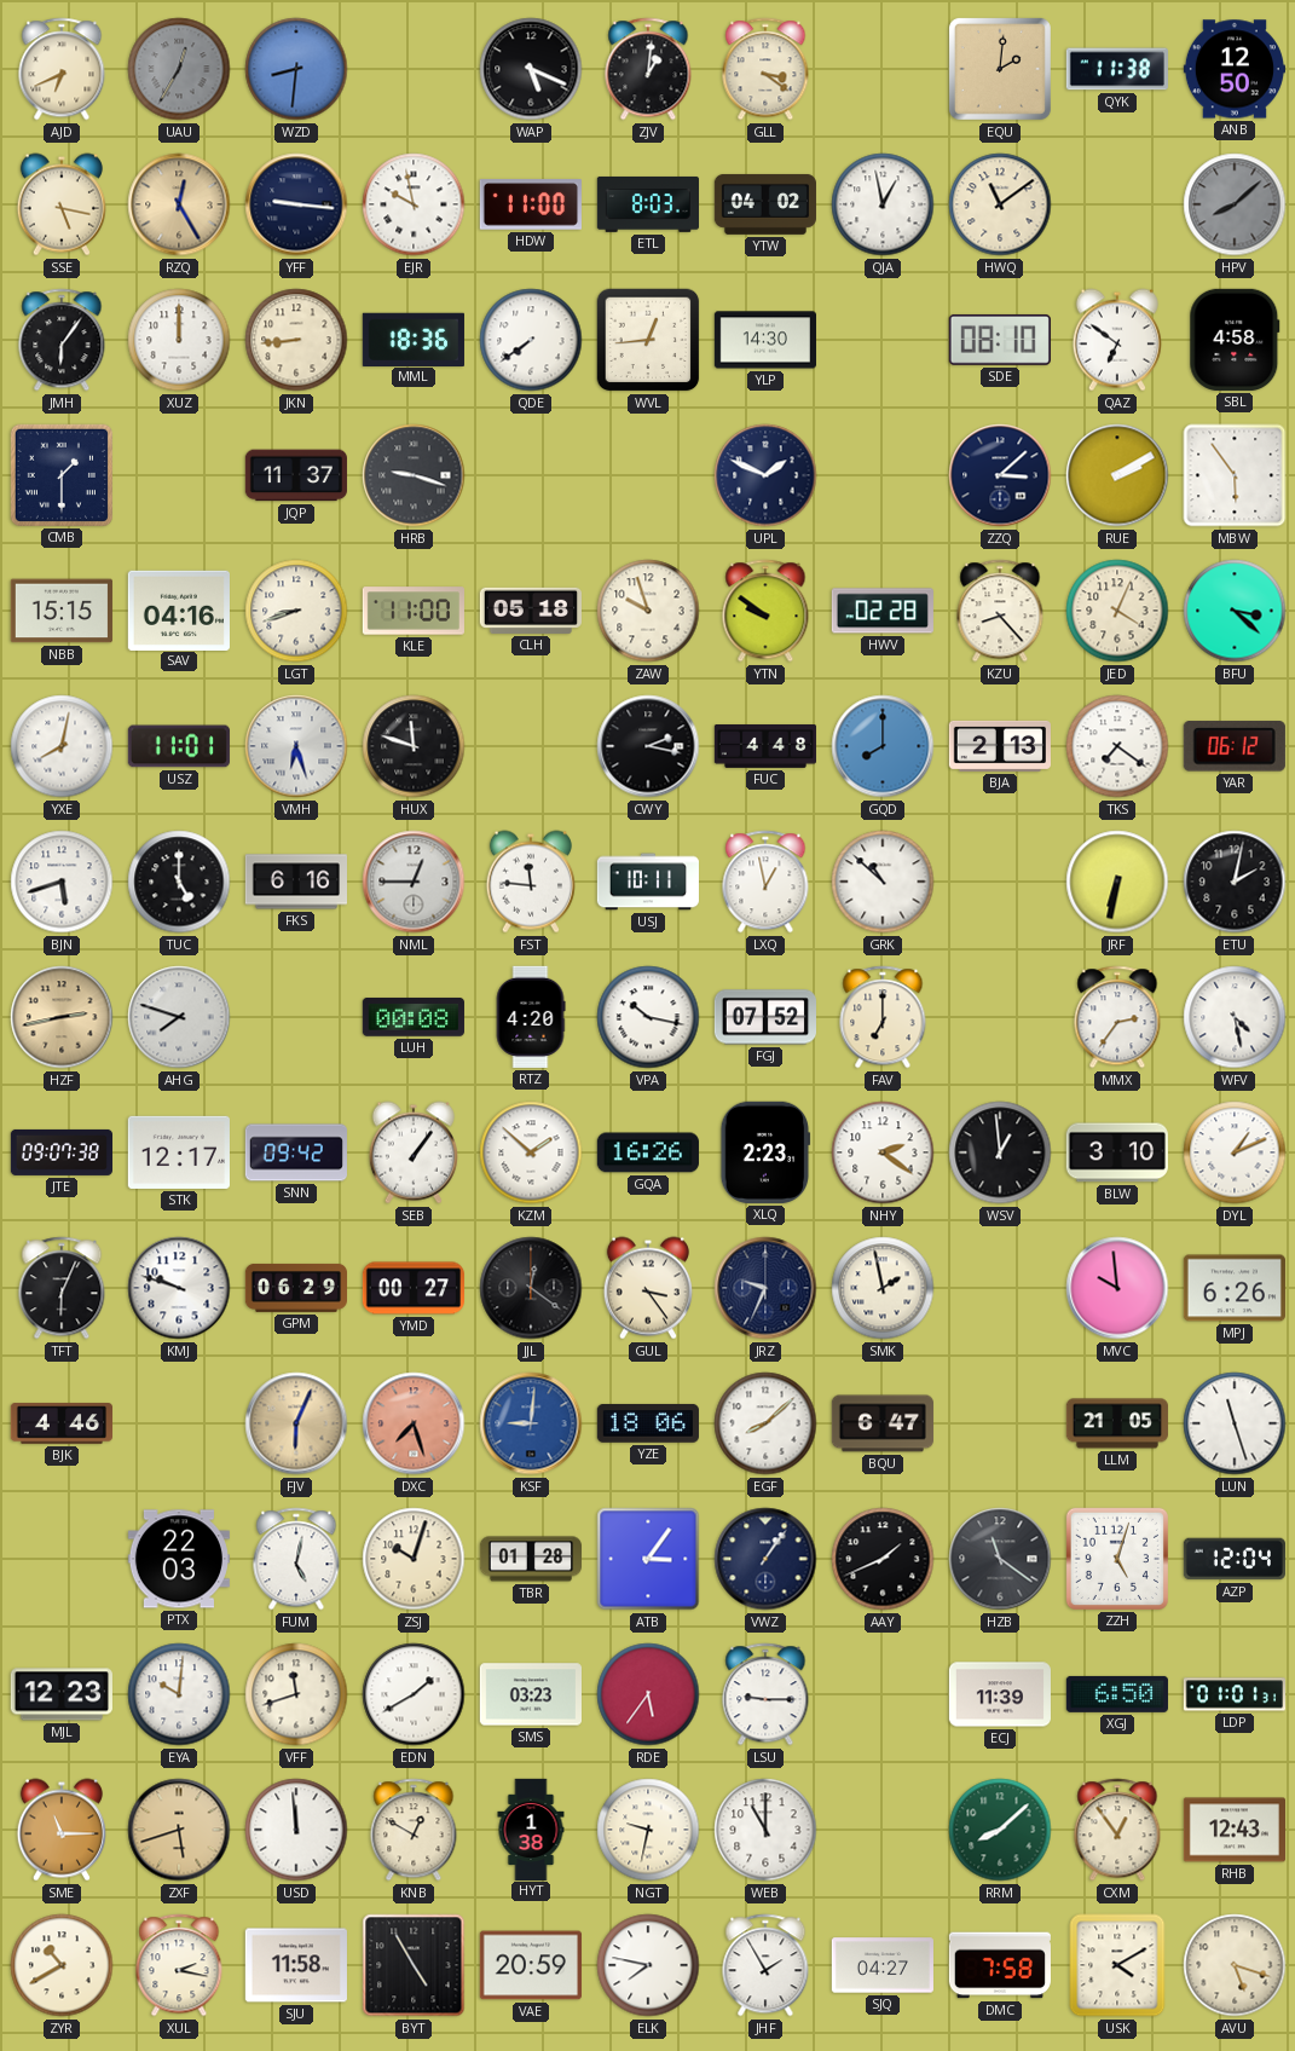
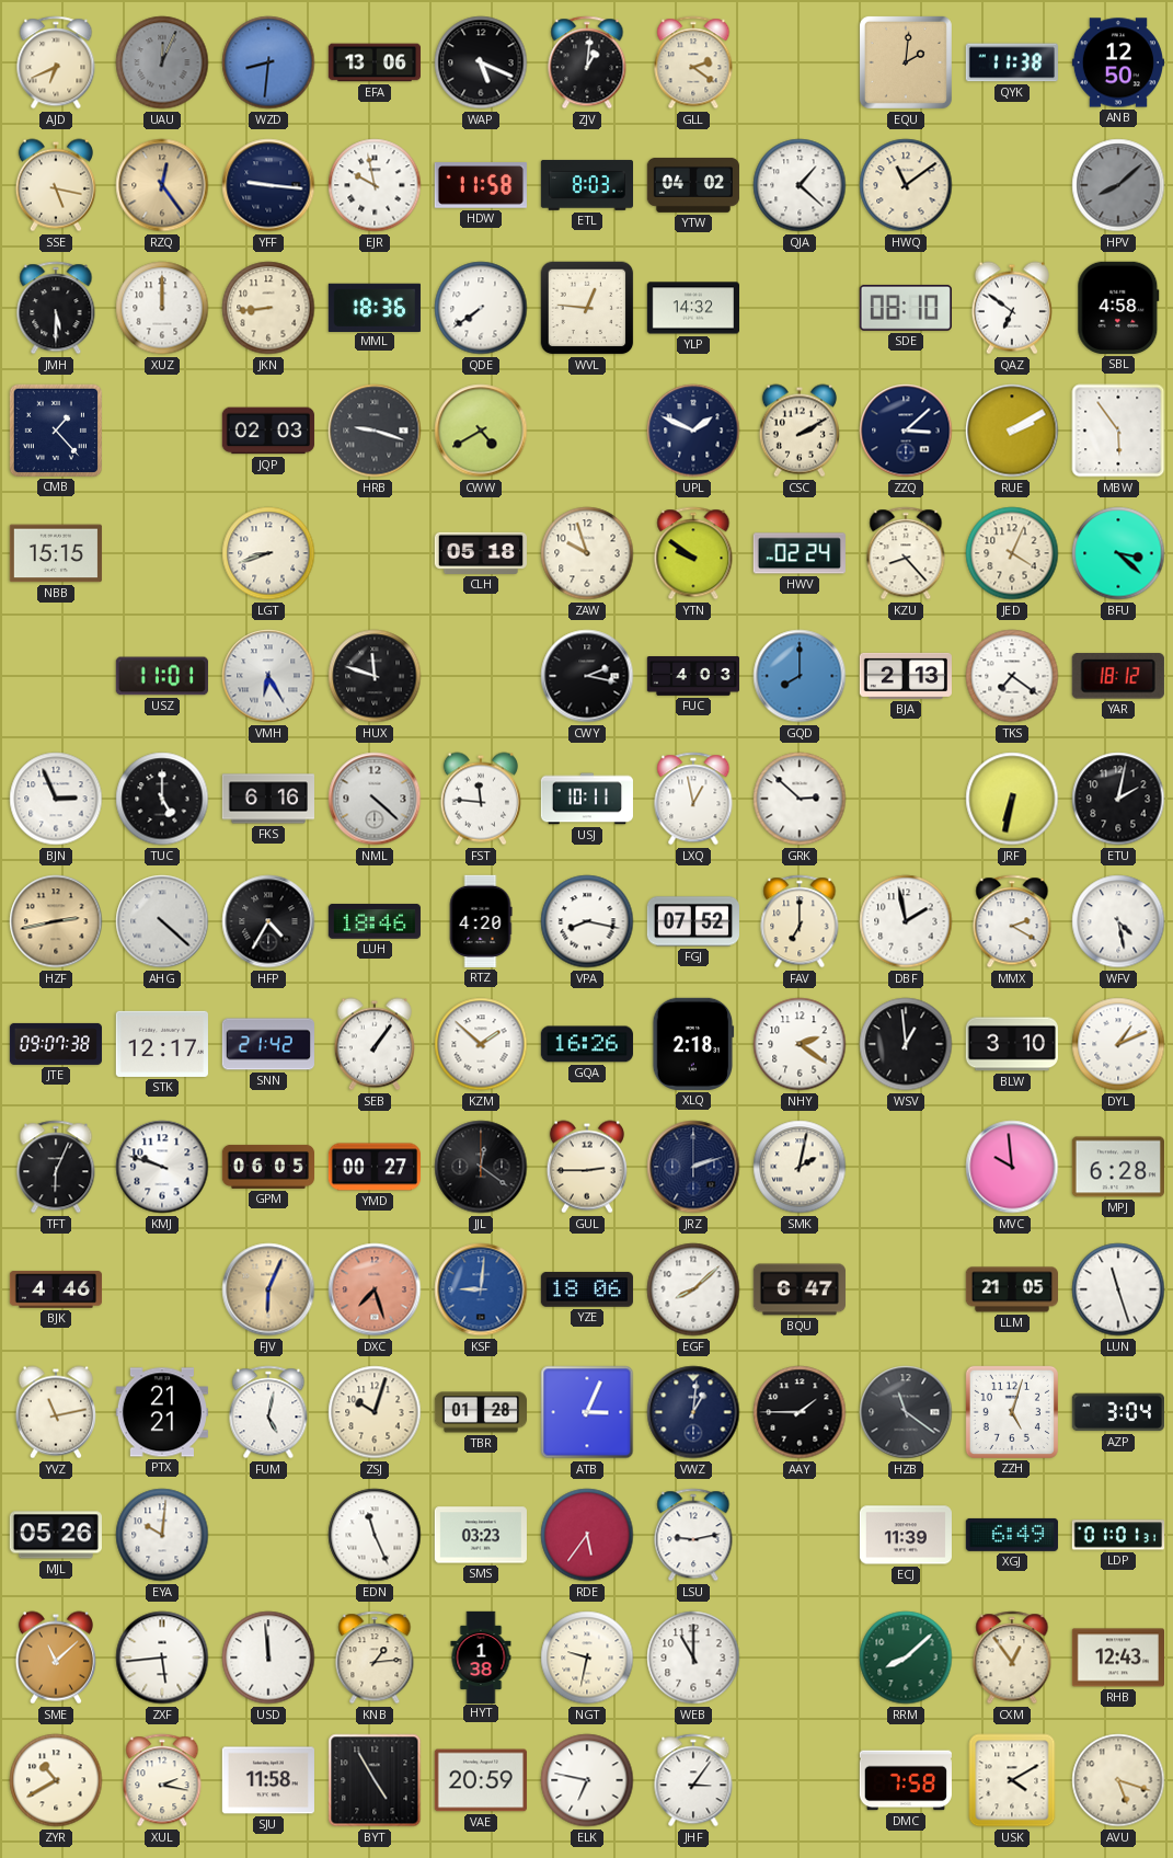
UAU: 12:35 -> 12:04 (162, 62)
EFA: none -> 13:06 (373, 62)
GLL: 3:21 -> 2:21 (693, 62)
RZQ: 12:25 -> 12:24 (162, 185)
HDW: 11:00 -> 11:58 (481, 185)
QJA: 12:58 -> 1:22 (800, 185)
JMH: 6:06 -> 5:30 (56, 308)
WVL: 12:44 -> 12:46 (587, 308)
YLP: 14:30 -> 14:32 (692, 308)
CMB: 1:30 -> 1:23 (56, 431)
JQP: 11:37 -> 02:03 (268, 431)
CWW: none -> 4:40 (481, 431)
CSC: none -> 2:10 (800, 431)
SAV: 04:16 -> none (179, 609)
KLE: 11:00 -> none (414, 611)
HWV: 02:28 -> 02:24 (800, 553)
YXE: 8:02 -> none (62, 746)
VMH: 6:27 -> 6:25 (268, 676)
FUC: 4:48 -> 4:03 (692, 677)
YAR: 06:12 -> 18:12 (1118, 676)
BJN: 5:42 -> 2:56 (56, 799)
NML: 12:45 -> 4:22 (375, 799)
GRK: 10:52 -> 2:52 (800, 799)
AHG: 7:48 -> 4:22 (162, 921)
HFP: none -> 4:35 (268, 921)
LUH: 00:08 -> 18:46 (375, 921)
VPA: 10:17 -> 8:17 (587, 921)
DBF: none -> 1:58 (906, 921)
MMX: 2:36 -> 2:20 (1012, 921)
SNN: 09:42 -> 21:42 (268, 1044)
XLQ: 2:23 -> 2:18 (693, 1044)
GPM: 06:29 -> 06:05 (267, 1167)
GUL: 3:24 -> 2:45 (587, 1167)
JRZ: 9:34 -> 2:12 (693, 1167)
SMK: 1:58 -> 2:02 (800, 1167)
MPJ: 6:26 -> 6:28 (1118, 1167)
YVZ: none -> 11:13 (56, 1412)
PTX: 22:03 -> 21:21 (162, 1412)
ATB: 3:06 -> 3:04 (587, 1412)
VWZ: 1:06 -> 1:01 (693, 1412)
AAY: 1:41 -> 1:45 (800, 1412)
AZP: 12:04 -> 3:04 (1118, 1412)
MJL: 12:23 -> 05:26 (56, 1535)
VFF: 11:42 -> none (296, 1694)
EDN: 1:40 -> 11:26 (375, 1535)
LSU: 9:15 -> 9:13 (693, 1535)
XGJ: 6:50 -> 6:49 (1012, 1535)
SME: 11:15 -> 11:08 (56, 1658)
ZXF: 5:42 -> 5:44 (162, 1658)
ZXF dial: champagne -> white (162, 1658)
KNB: 12:50 -> 1:14 (375, 1658)
ELK: 7:47 -> 6:47 (587, 1780)
JHF: 1:55 -> 3:06 (693, 1780)
SJQ: 04:27 -> none (883, 1965)
